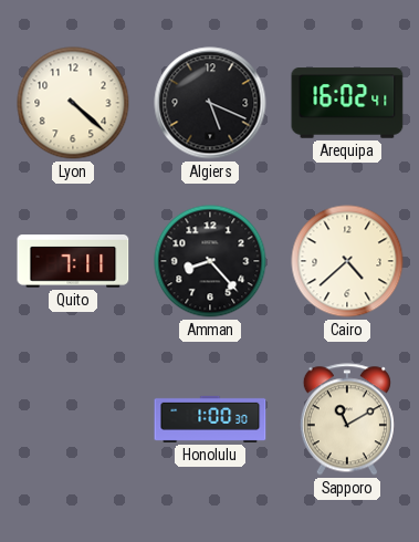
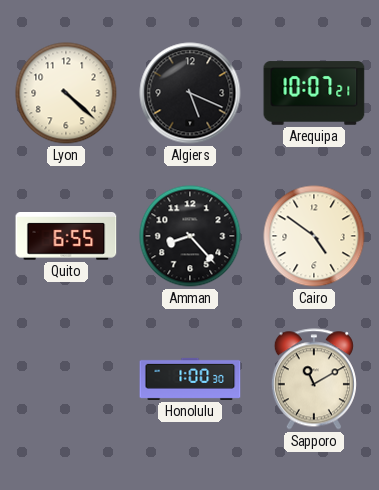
Arequipa: 16:02 -> 10:07 (314, 93)
Quito: 7:11 -> 6:55 (66, 237)
Cairo: 4:38 -> 4:51 (314, 236)
